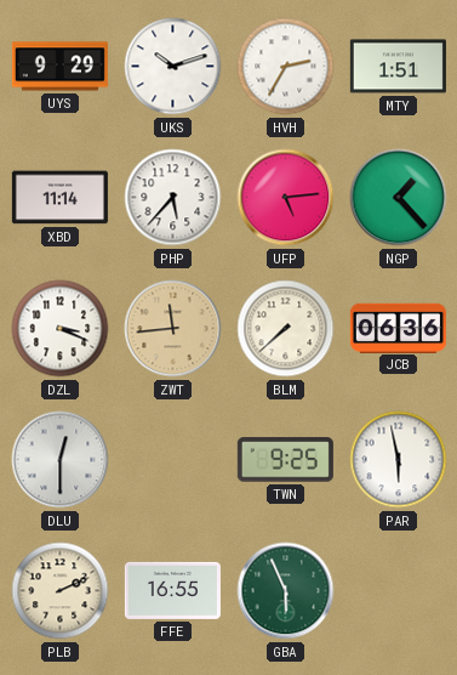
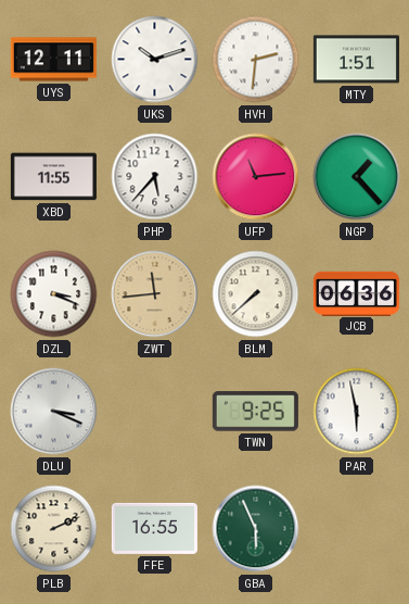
UYS: 9:29 -> 12:11 (53, 60)
HVH: 2:35 -> 2:31 (256, 60)
XBD: 11:14 -> 11:55 (53, 177)
UFP: 5:14 -> 11:14 (256, 177)
DLU: 12:30 -> 3:19 (54, 412)
